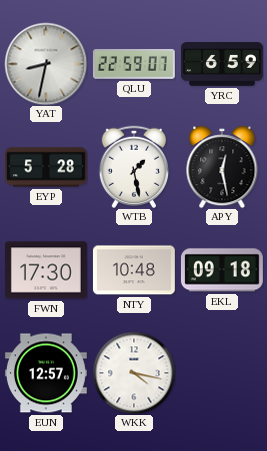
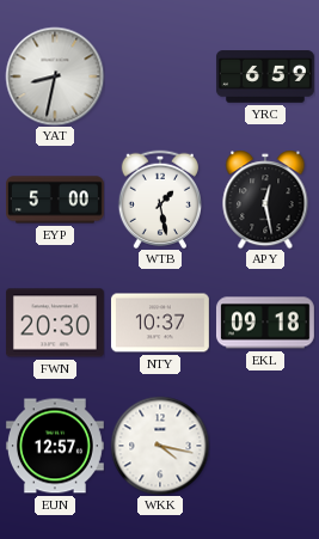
QLU: 22:59 -> none (134, 65)
EYP: 5:28 -> 5:00 (56, 200)
FWN: 17:30 -> 20:30 (55, 323)
NTY: 10:48 -> 10:37 (160, 323)
